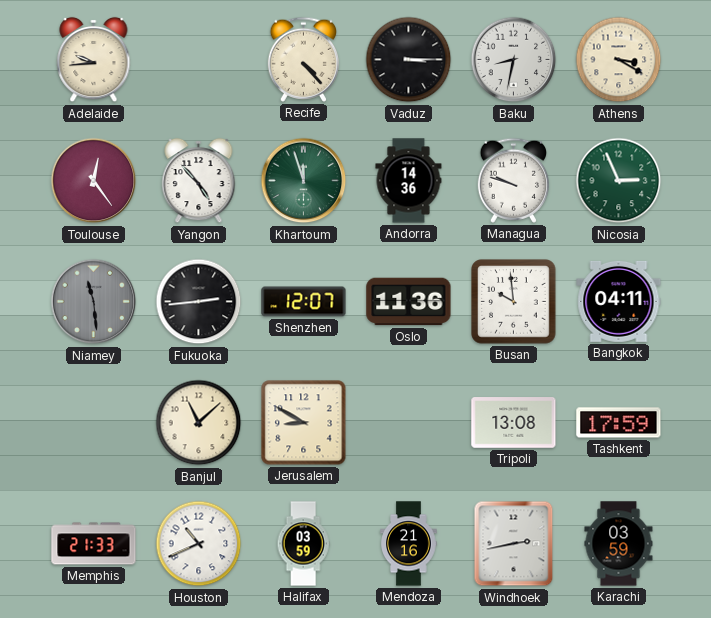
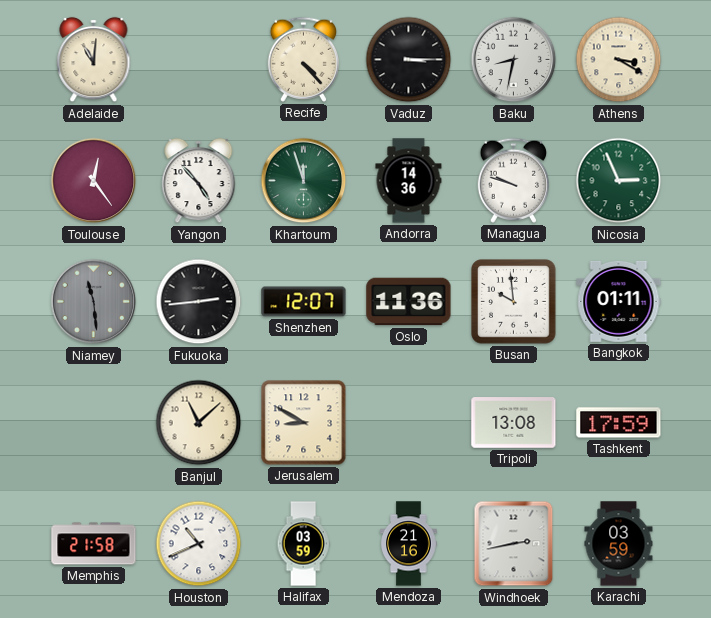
Adelaide: 9:44 -> 11:01 (94, 60)
Bangkok: 04:11 -> 01:11 (619, 301)
Memphis: 21:33 -> 21:58 (94, 544)
